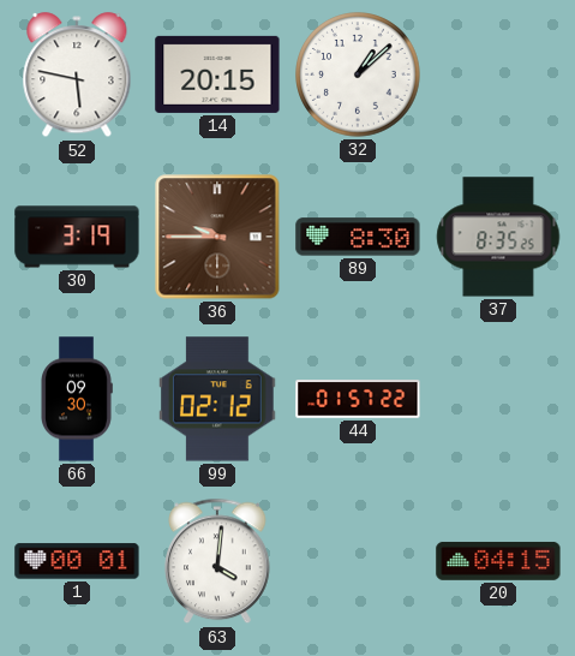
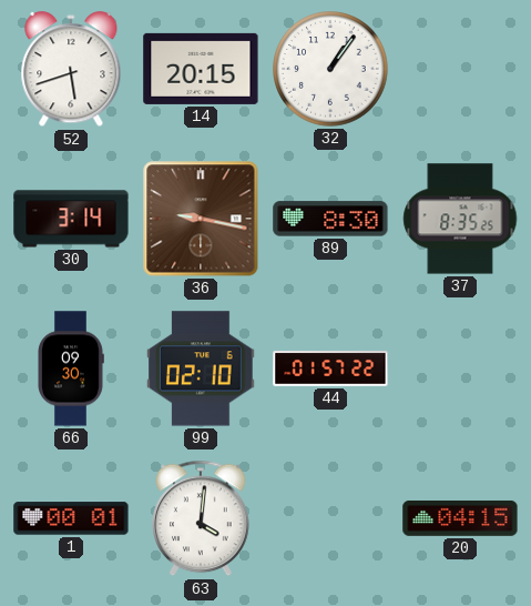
52: 5:47 -> 5:42 (71, 70)
32: 1:08 -> 1:06 (331, 70)
30: 3:19 -> 3:14 (71, 219)
36: 9:45 -> 9:17 (201, 219)
99: 02:12 -> 02:10 (202, 368)
